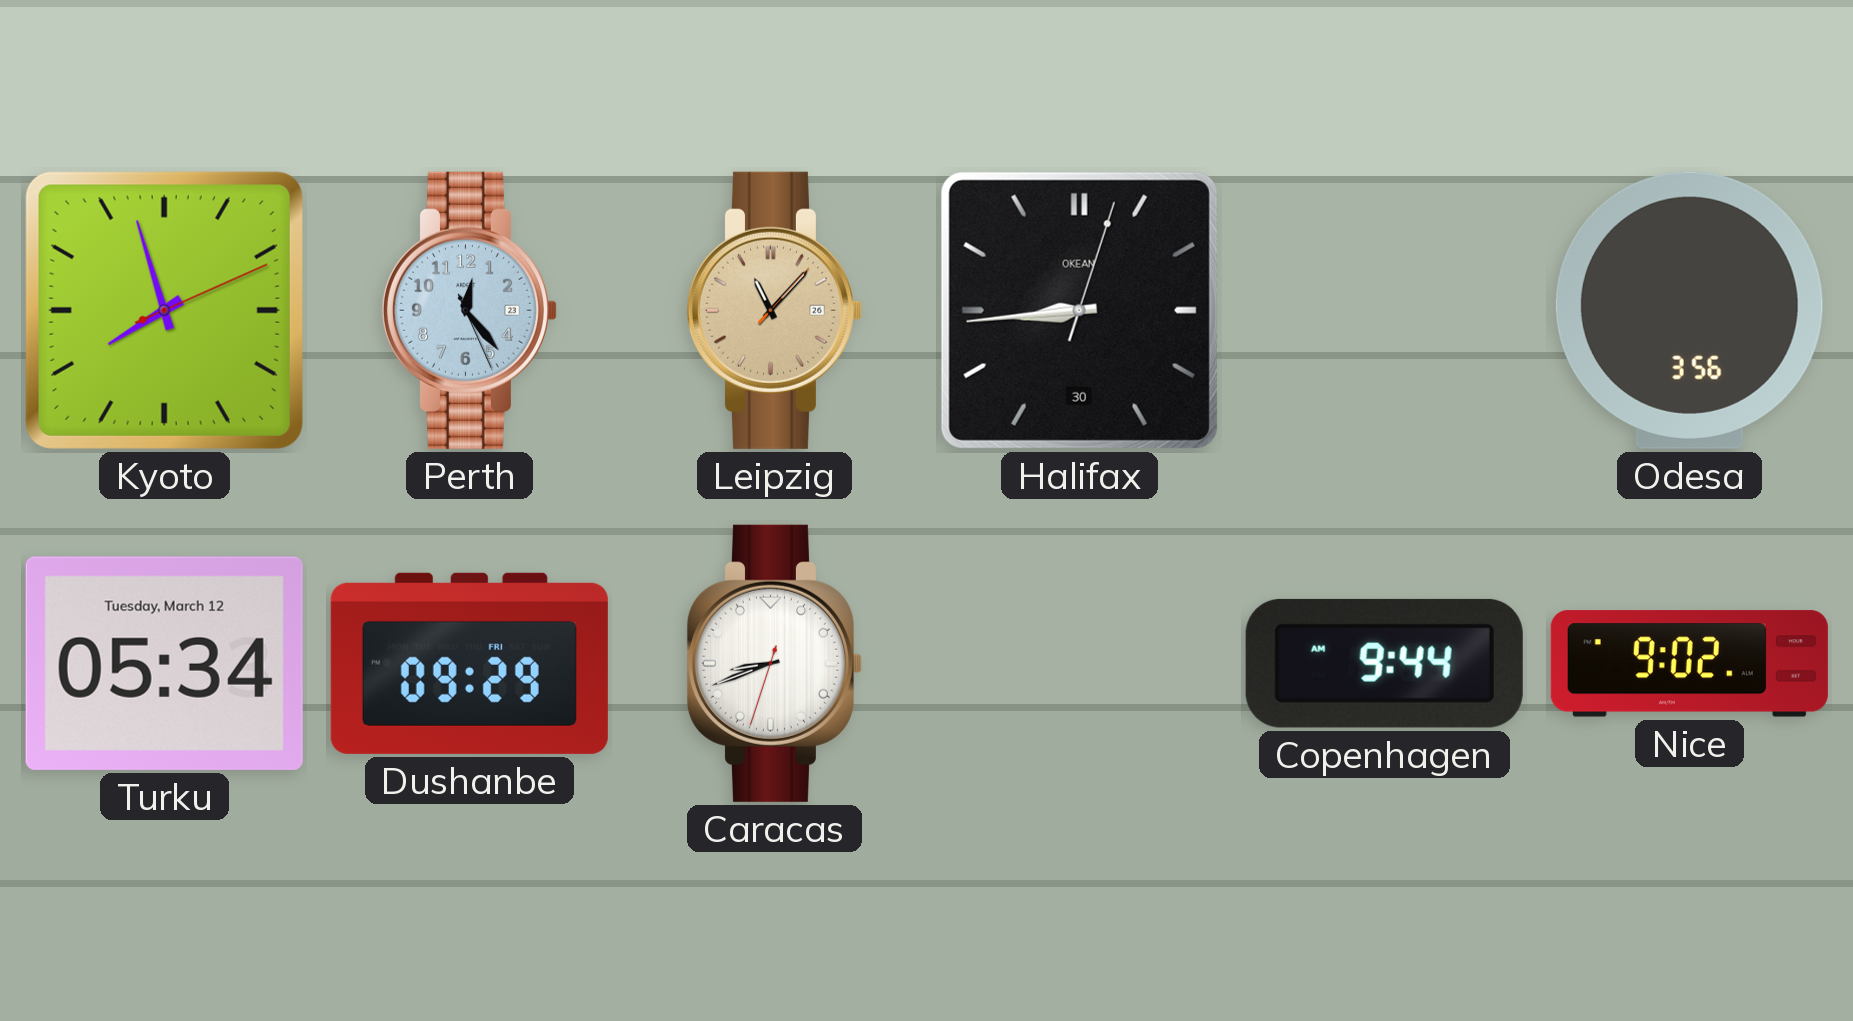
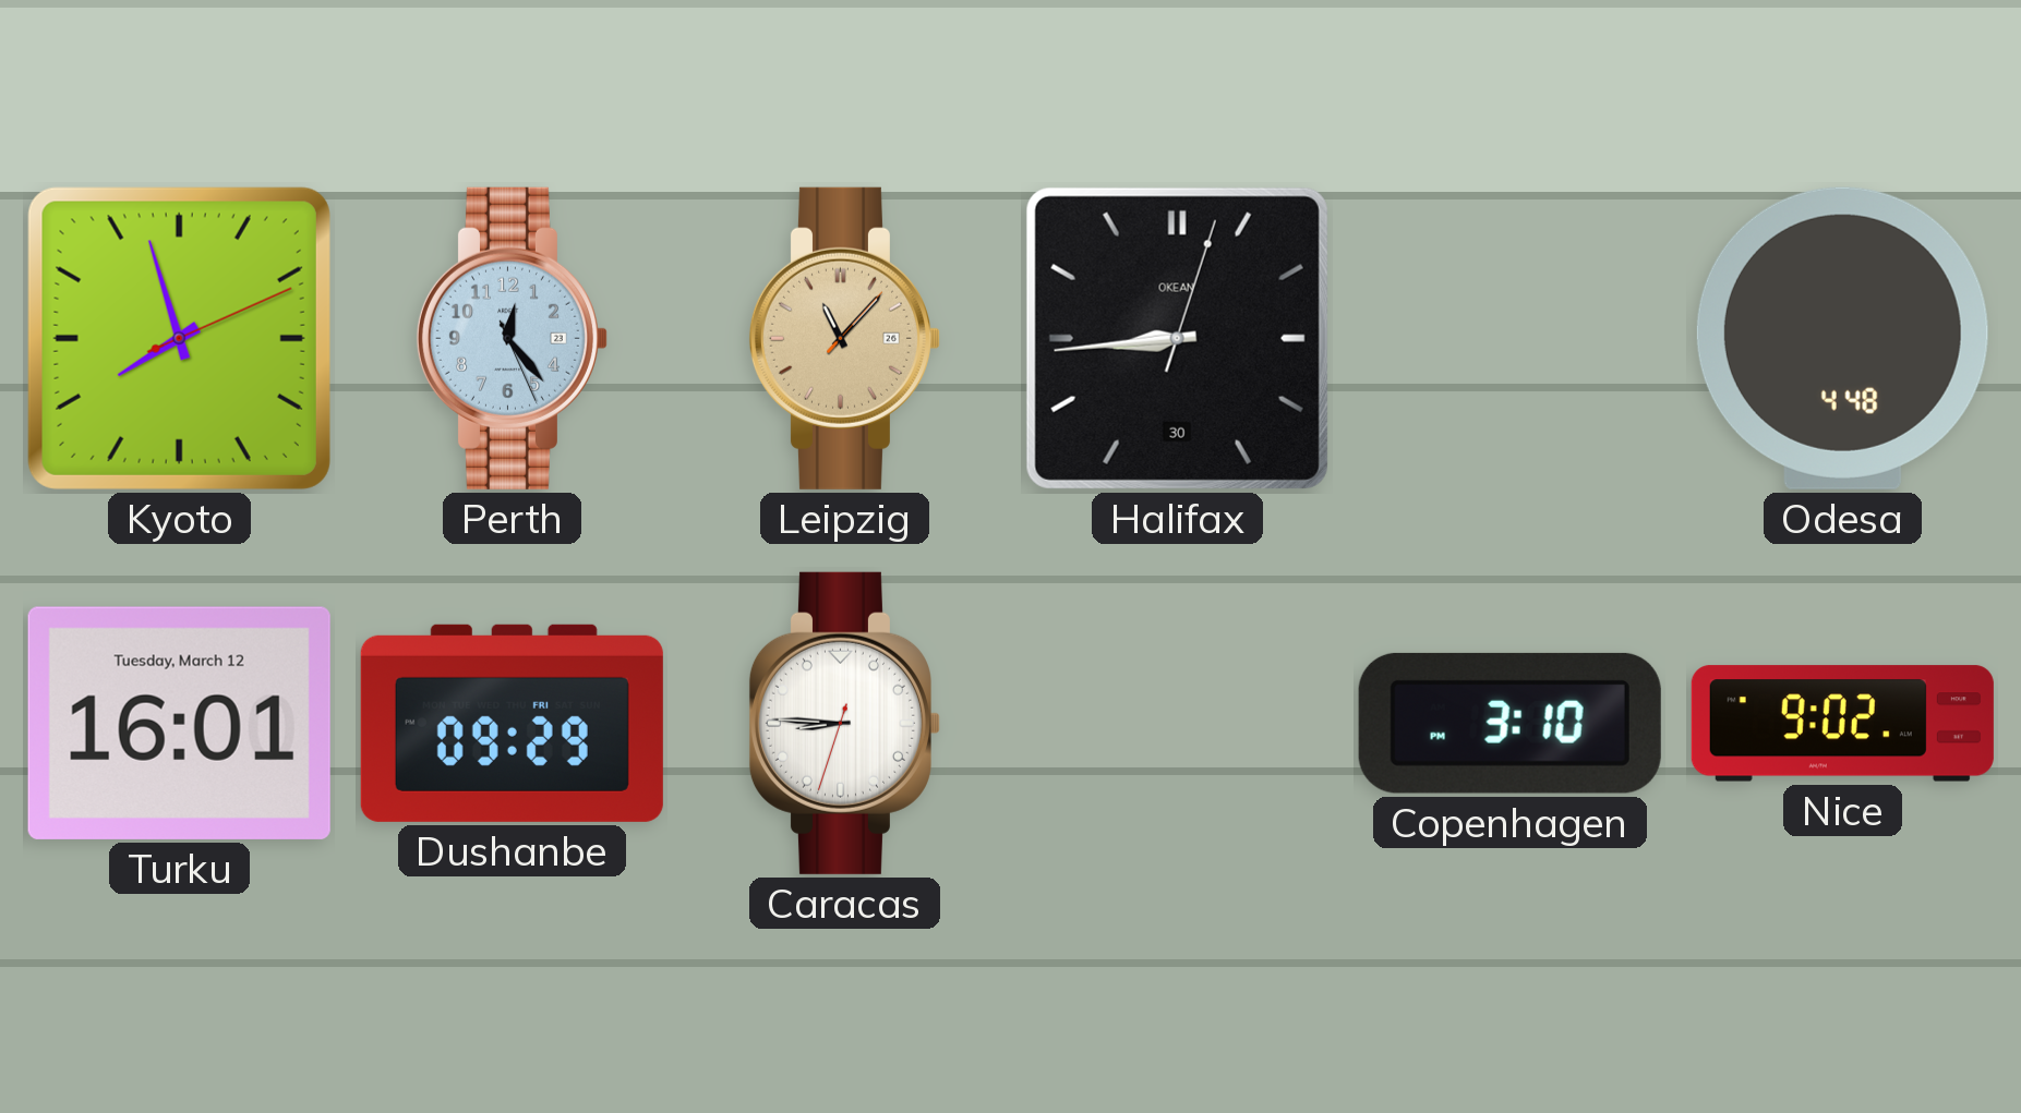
Odesa: 3:56 -> 4:48 (1842, 338)
Turku: 05:34 -> 16:01 (179, 723)
Caracas: 8:41 -> 8:45 (844, 723)
Copenhagen: 9:44 -> 3:10 (1509, 723)
